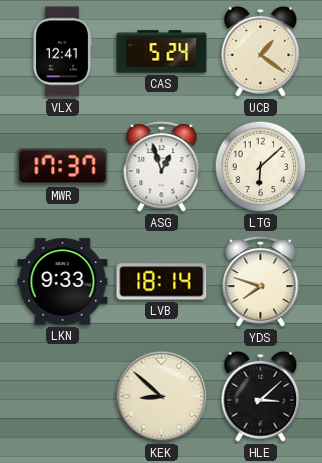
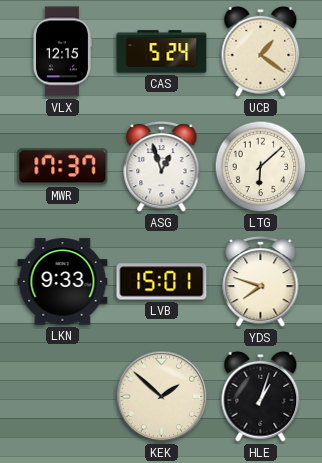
VLX: 12:41 -> 12:15 (63, 52)
LVB: 18:14 -> 15:01 (162, 282)
KEK: 8:52 -> 1:52 (162, 397)
HLE: 3:08 -> 1:03 (261, 396)
